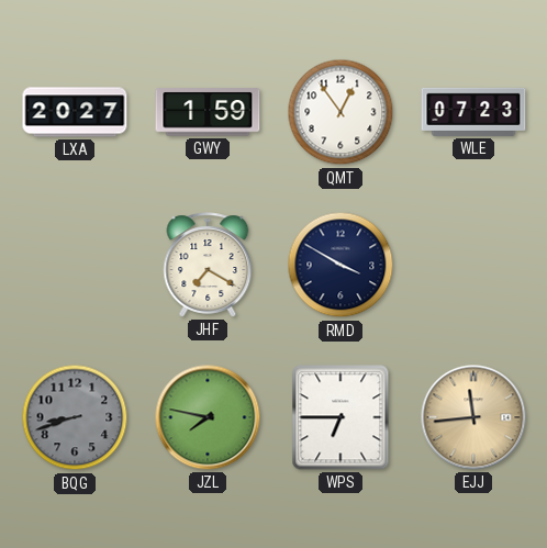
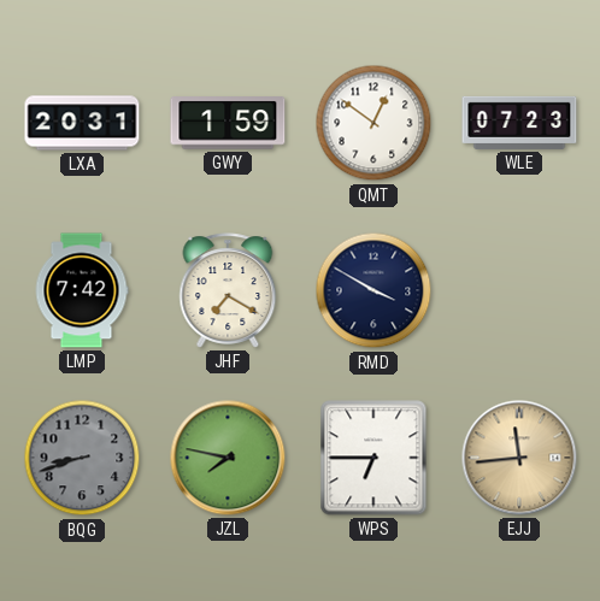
LXA: 20:27 -> 20:31 (82, 123)
QMT: 12:54 -> 12:51 (373, 123)
LMP: none -> 7:42 (82, 290)
